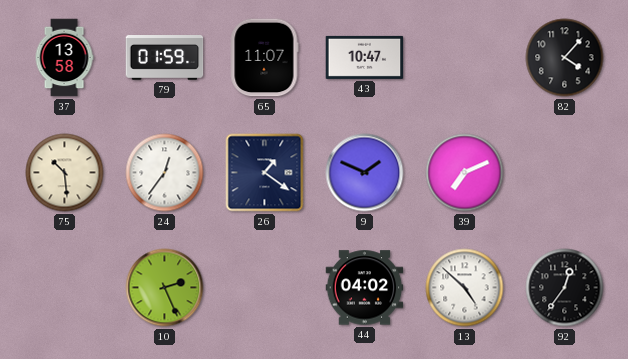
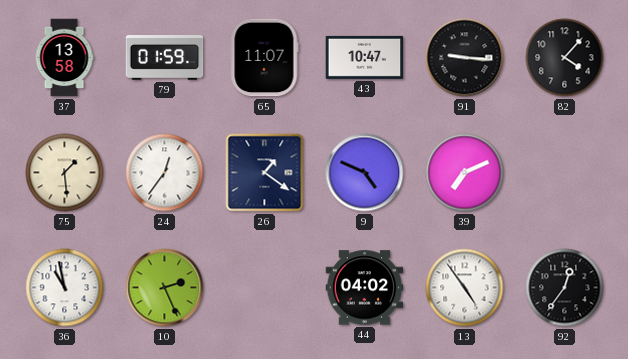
91: none -> 9:16 (465, 58)
75: 10:29 -> 1:29 (65, 173)
9: 1:49 -> 4:49 (365, 173)
36: none -> 10:58 (65, 288)
13: 4:52 -> 4:54 (465, 288)
